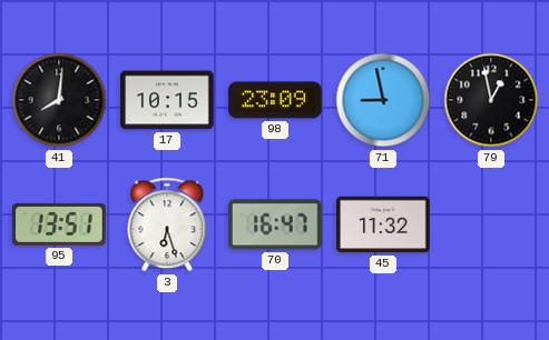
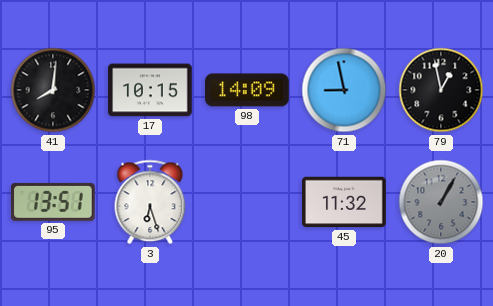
98: 23:09 -> 14:09 (247, 90)
70: 16:47 -> none (275, 224)
20: none -> 1:05 (441, 202)
